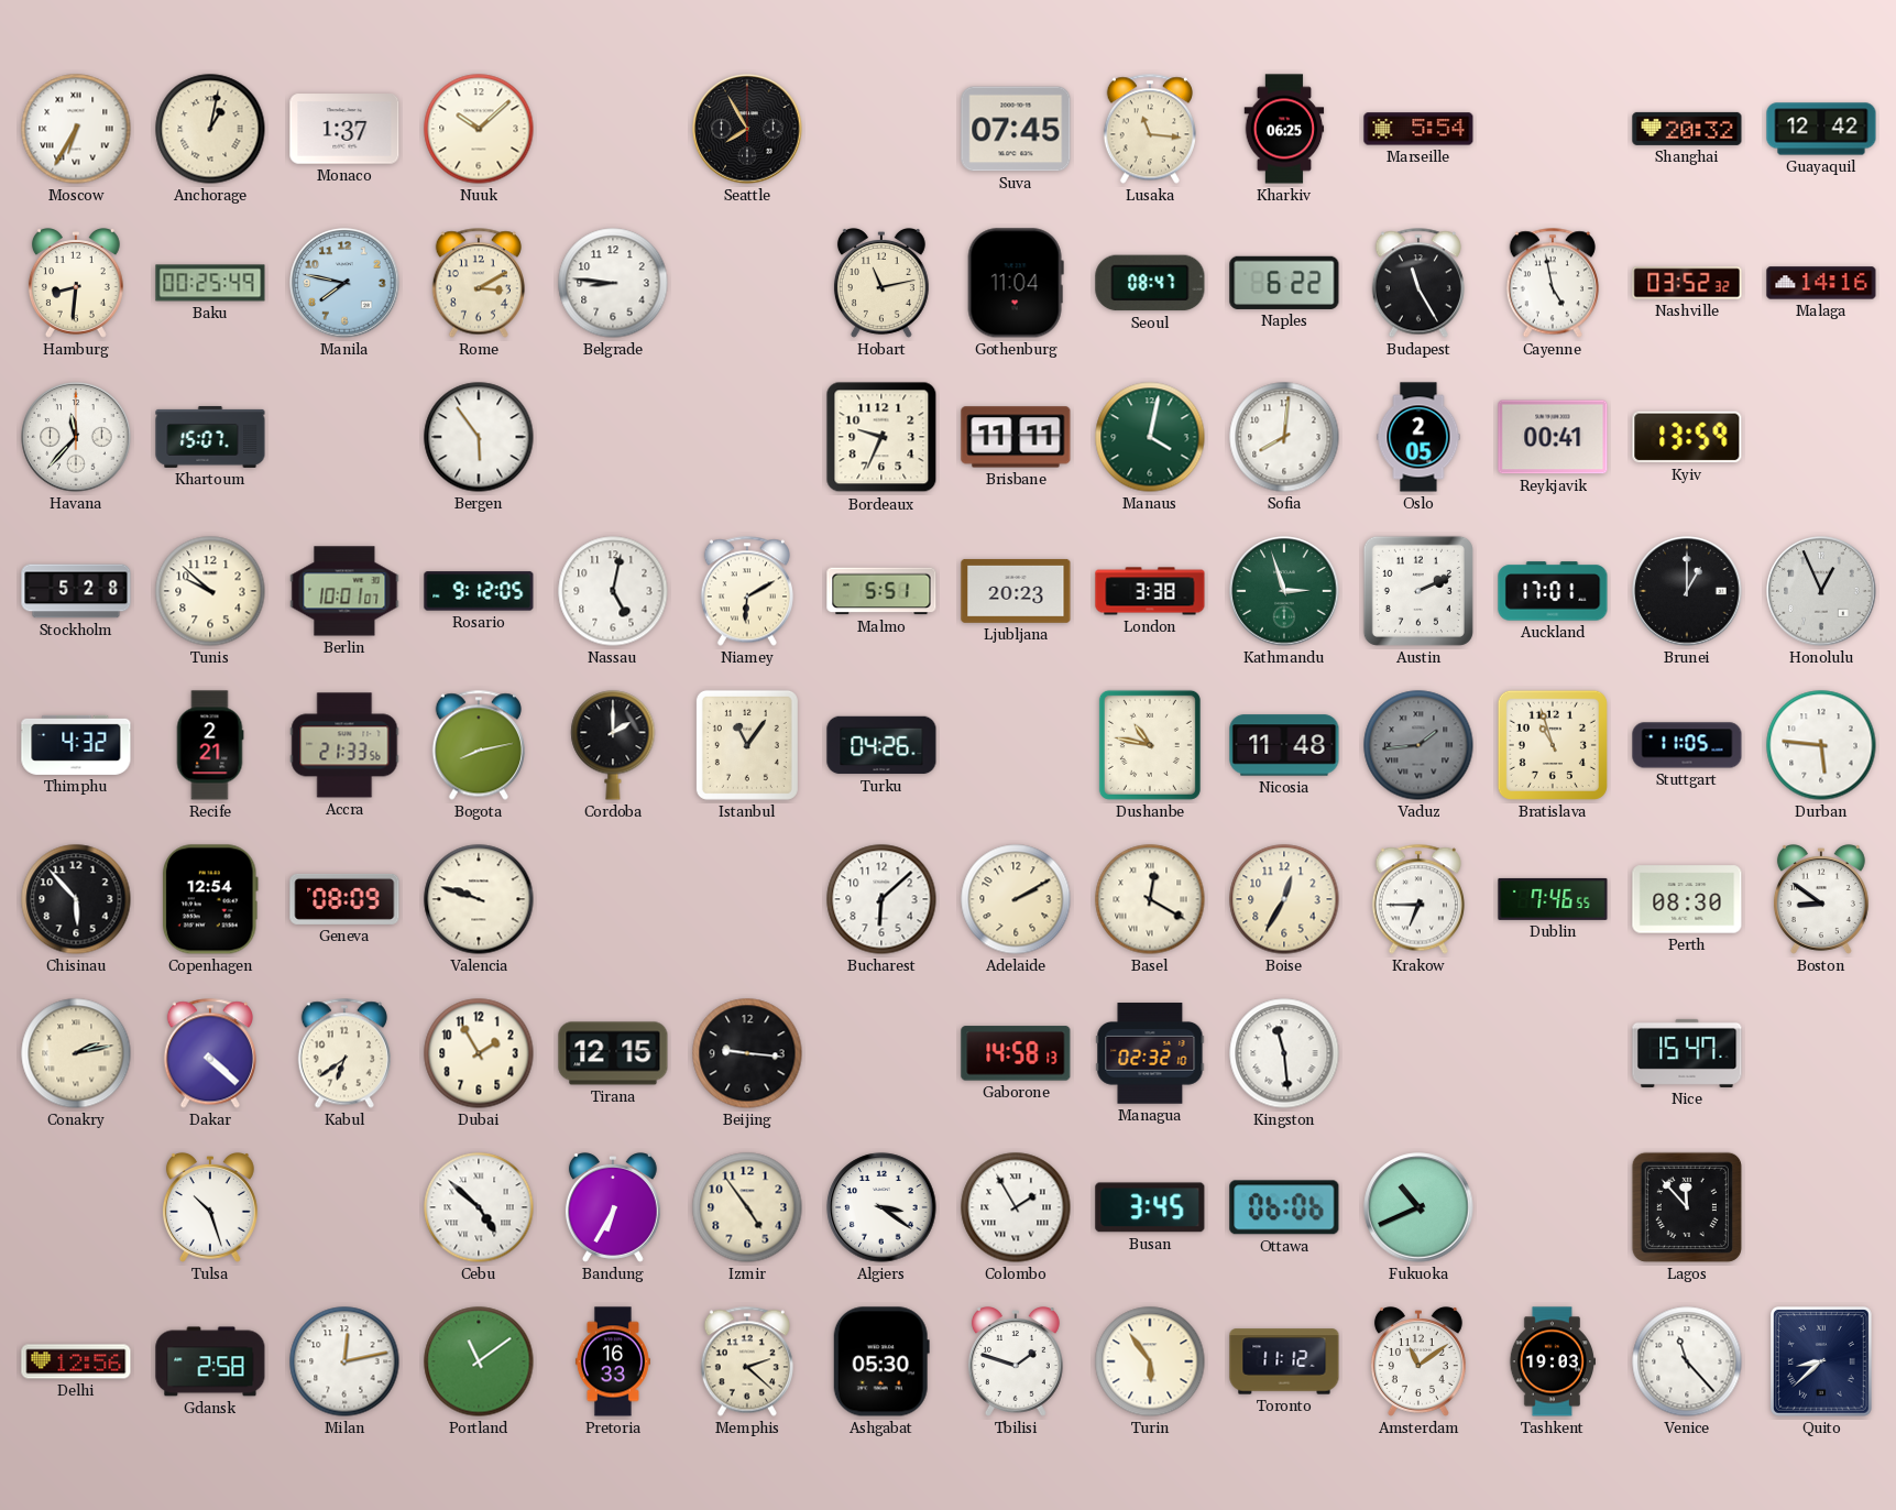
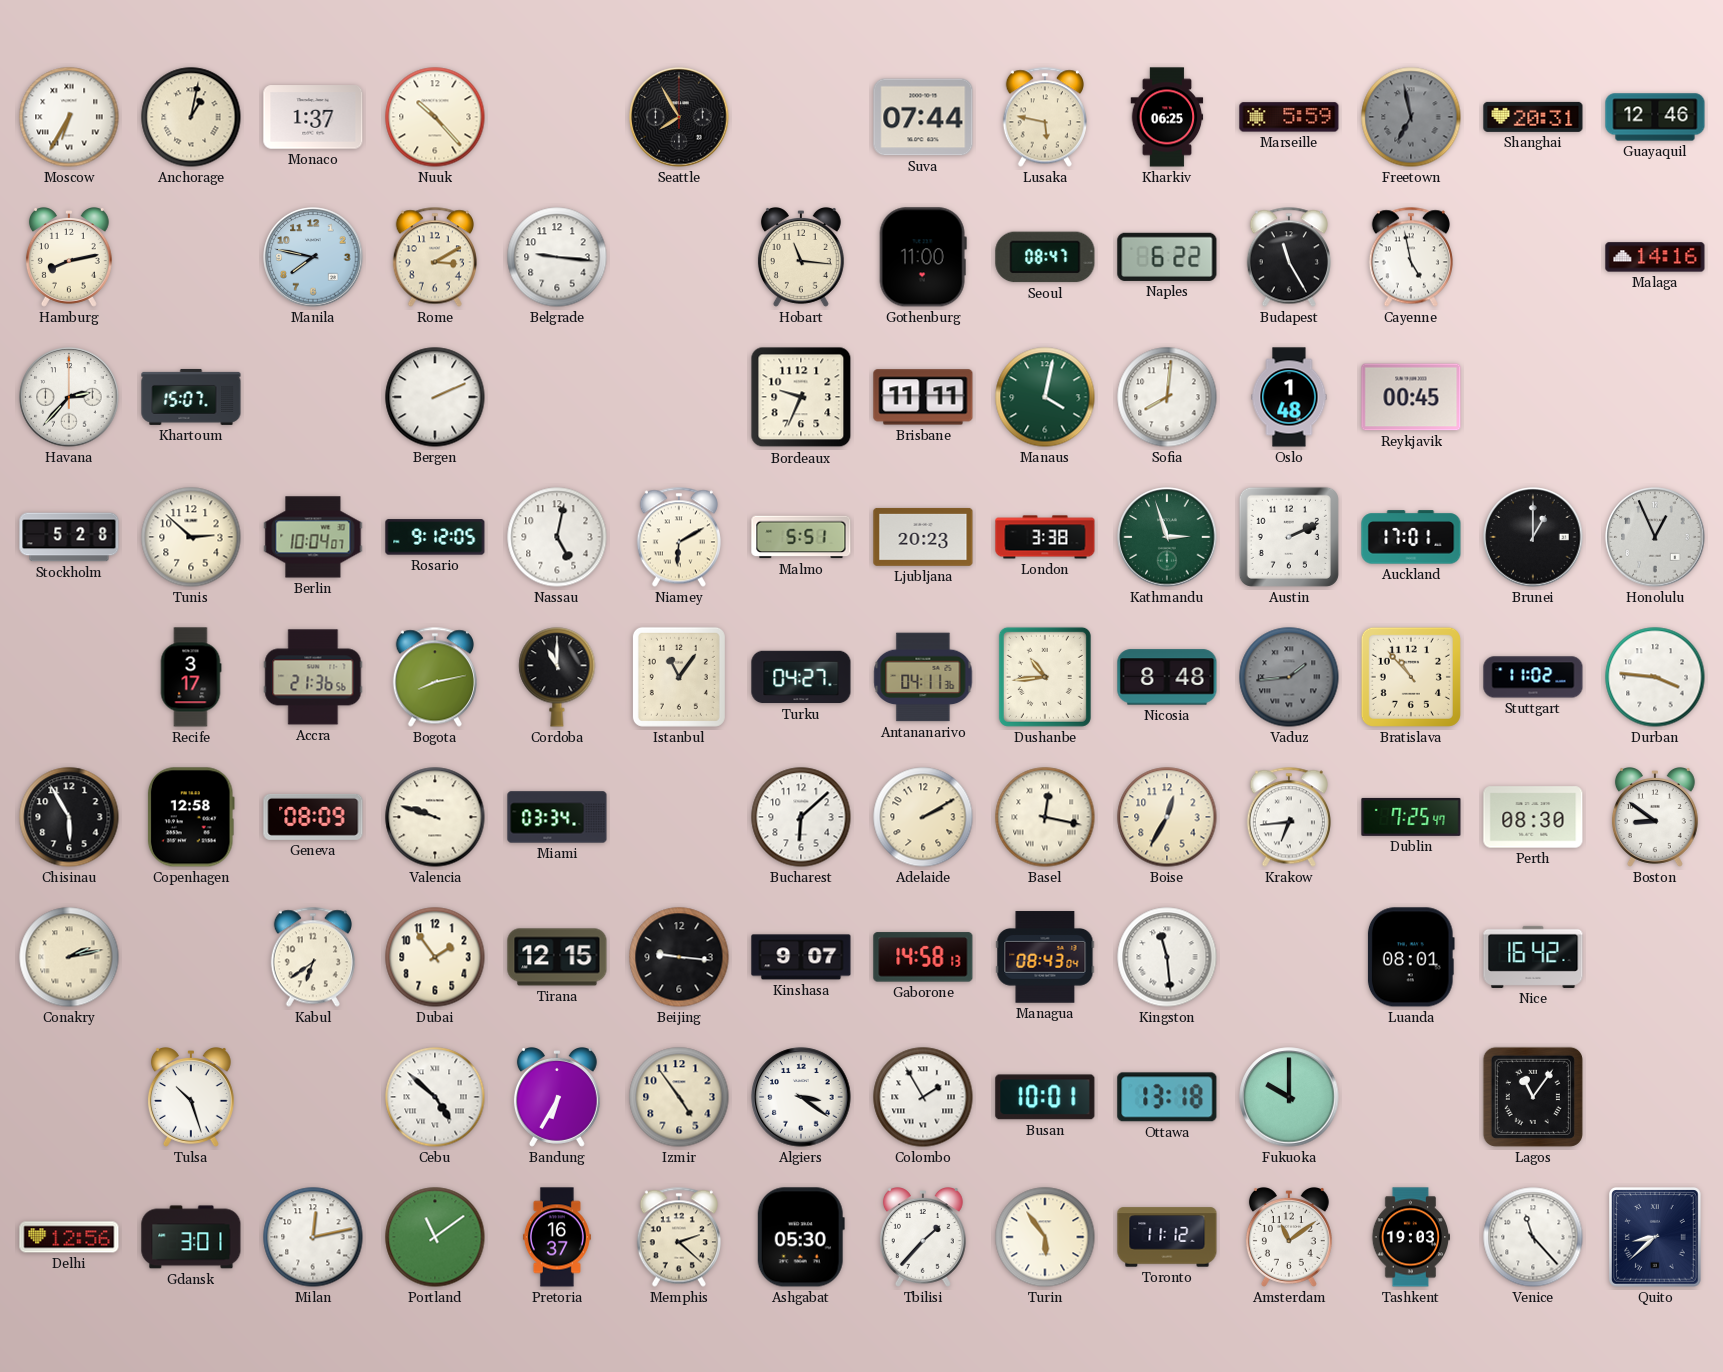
Nuuk: 10:08 -> 10:23 (435, 117)
Suva: 07:45 -> 07:44 (923, 117)
Lusaka: 11:16 -> 5:47 (1045, 117)
Marseille: 5:54 -> 5:59 (1289, 117)
Freetown: none -> 6:58 (1411, 117)
Shanghai: 20:32 -> 20:31 (1533, 117)
Guayaquil: 12:42 -> 12:46 (1655, 117)
Hamburg: 8:31 -> 8:13 (69, 258)
Baku: 00:25 -> none (210, 283)
Belgrade: 8:46 -> 9:16 (557, 257)
Hobart: 11:13 -> 11:16 (801, 258)
Gothenburg: 11:04 -> 11:00 (923, 257)
Nashville: 03:52 -> none (1687, 283)
Havana: 11:37 -> 2:37 (69, 397)
Bergen: 5:54 -> 2:11 (435, 397)
Oslo: 2:05 -> 1:48 (1289, 397)
Reykjavik: 00:41 -> 00:45 (1411, 397)
Kyiv: 13:59 -> none (1687, 437)
Tunis: 9:52 -> 2:52 (191, 537)
Berlin: 10:01 -> 10:04 (313, 537)
Thimphu: 4:32 -> none (76, 745)
Recife: 2:21 -> 3:17 (191, 677)
Accra: 21:33 -> 21:36 (313, 677)
Cordoba: 2:00 -> 11:00 (557, 677)
Turku: 04:26 -> 04:27 (801, 677)
Antananarivo: none -> 04:11 (923, 677)
Dushanbe: 10:47 -> 10:44 (1045, 677)
Nicosia: 11:48 -> 8:48 (1167, 677)
Bratislava: 10:57 -> 10:53 (1411, 677)
Stuttgart: 11:05 -> 11:02 (1533, 677)
Durban: 5:46 -> 3:46 (1655, 677)
Chisinau: 5:53 -> 5:55 (69, 817)
Copenhagen: 12:54 -> 12:58 (191, 817)
Miami: none -> 03:34 (557, 817)
Basel: 12:20 -> 12:17 (1045, 817)
Krakow: 6:45 -> 6:44 (1289, 817)
Dublin: 7:46 -> 7:25 (1411, 817)
Dakar: 4:22 -> none (210, 1053)
Dubai: 1:55 -> 1:54 (435, 957)
Kinshasa: none -> 9:07 (801, 957)
Managua: 02:32 -> 08:43 (1045, 957)
Luanda: none -> 08:01 (1411, 957)
Nice: 15:47 -> 16:42 (1533, 957)
Busan: 3:45 -> 10:01 (1045, 1097)
Ottawa: 06:06 -> 13:18 (1167, 1097)
Fukuoka: 10:41 -> 10:00 (1289, 1097)
Lagos: 11:53 -> 11:06 (1533, 1097)
Gdansk: 2:58 -> 3:01 (191, 1237)
Pretoria: 16:33 -> 16:37 (557, 1237)
Tbilisi: 1:48 -> 1:37 (923, 1238)
